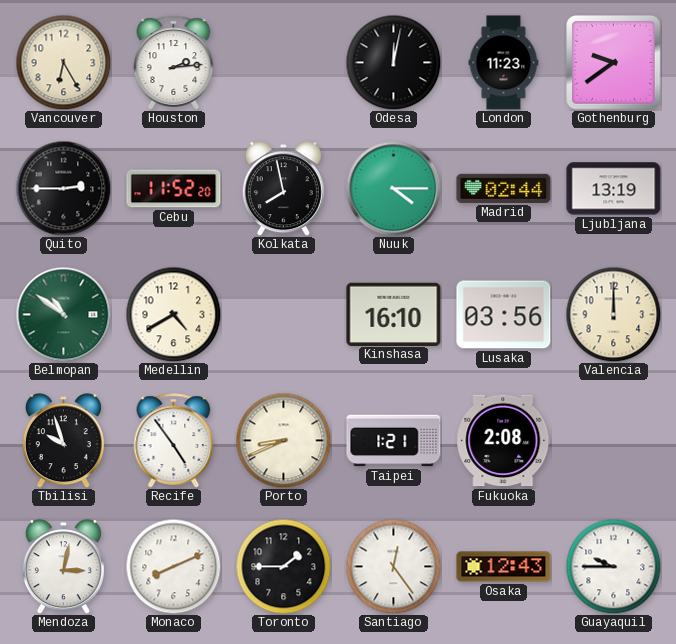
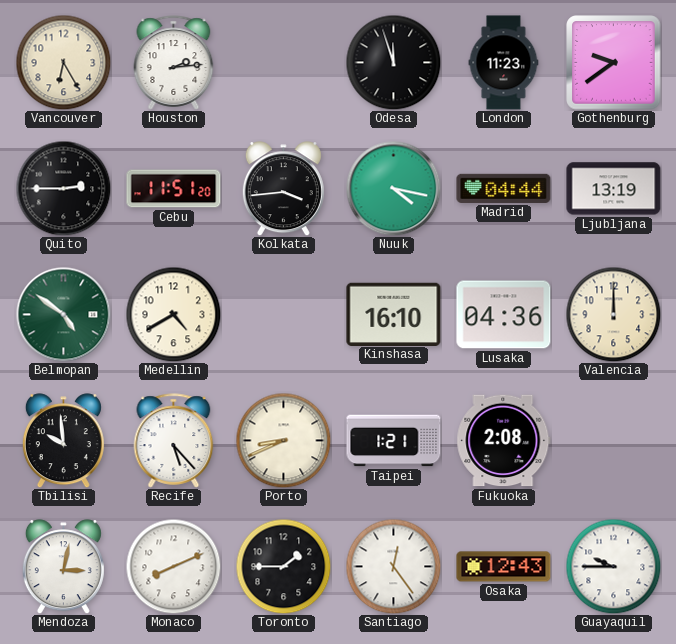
Odesa: 12:02 -> 11:57 (393, 62)
Cebu: 11:52 -> 11:51 (174, 189)
Kolkata: 7:58 -> 3:44 (283, 189)
Nuuk: 4:15 -> 4:17 (393, 188)
Madrid: 02:44 -> 04:44 (504, 188)
Belmopan: 10:51 -> 4:51 (63, 314)
Lusaka: 03:56 -> 04:36 (504, 315)
Tbilisi: 9:57 -> 9:59 (63, 441)
Recife: 4:54 -> 5:23 (174, 441)
